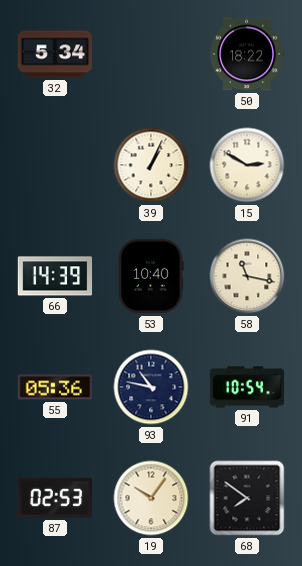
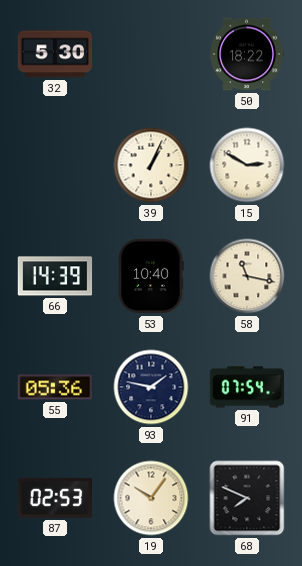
32: 5:34 -> 5:30 (55, 54)
93: 10:47 -> 1:47 (151, 387)
91: 10:54 -> 07:54 (247, 387)
68: 7:51 -> 7:49 (247, 498)
